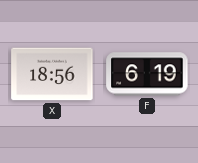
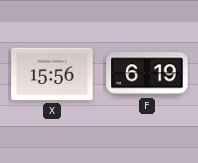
X: 18:56 -> 15:56 (52, 74)
